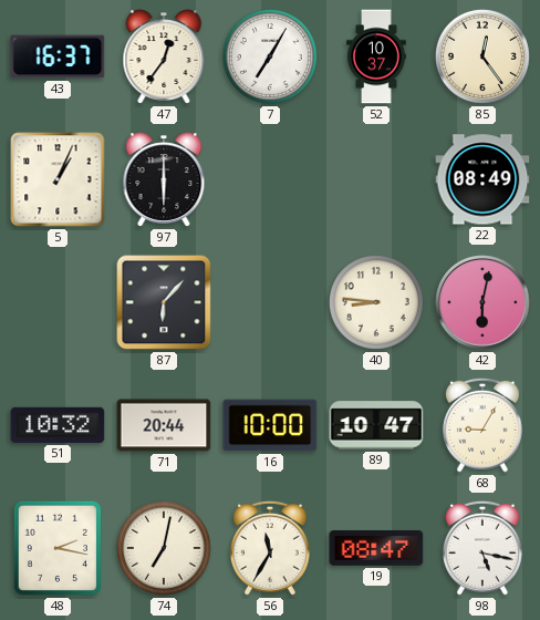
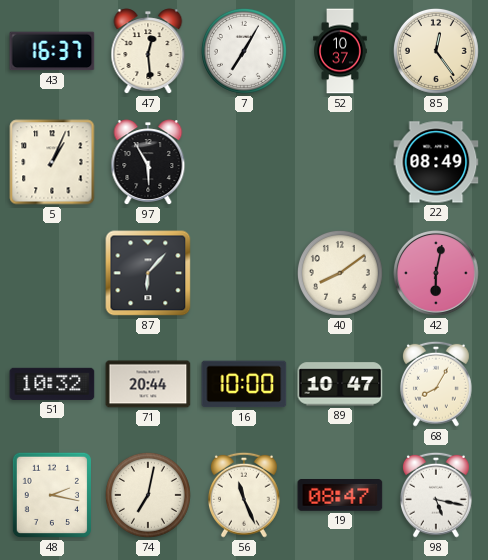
47: 12:36 -> 12:29 (148, 51)
97: 6:00 -> 5:55 (148, 162)
40: 8:46 -> 8:09 (340, 273)
68: 9:05 -> 8:05 (436, 384)
56: 11:35 -> 11:26 (244, 495)
